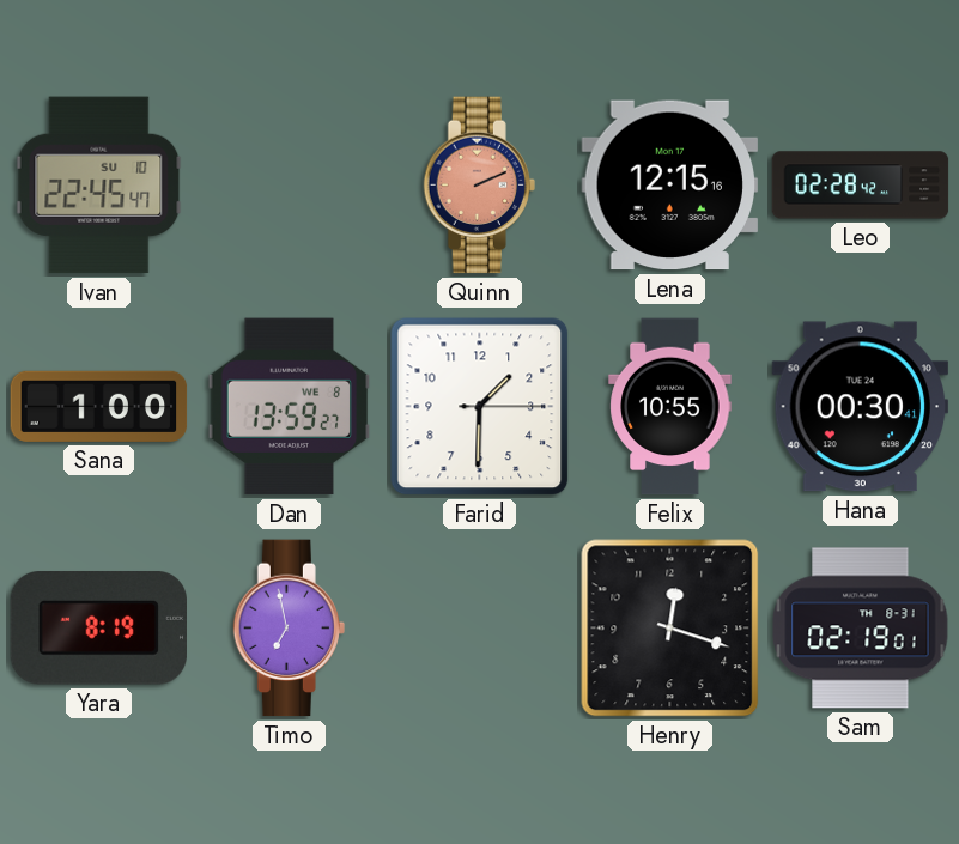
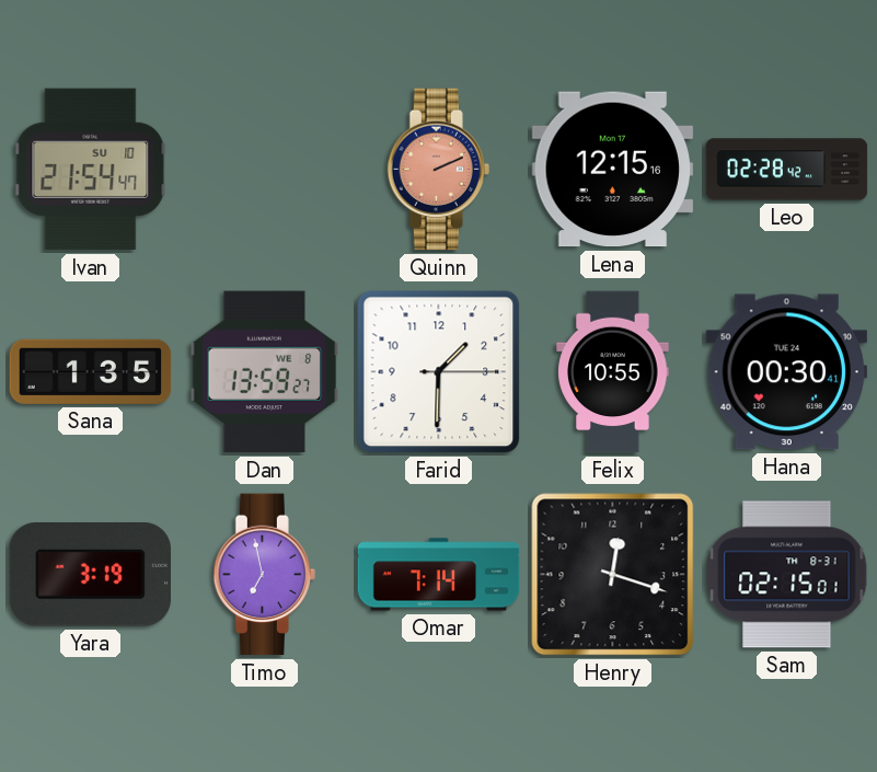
Ivan: 22:45 -> 21:54 (91, 170)
Sana: 1:00 -> 1:35 (91, 371)
Yara: 8:19 -> 3:19 (90, 575)
Omar: none -> 7:14 (439, 575)
Sam: 02:19 -> 02:15 (787, 575)
